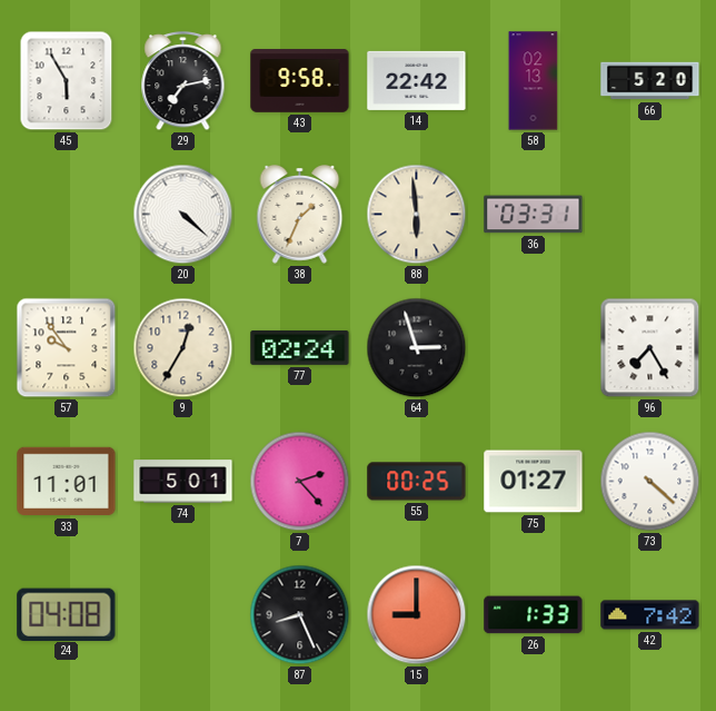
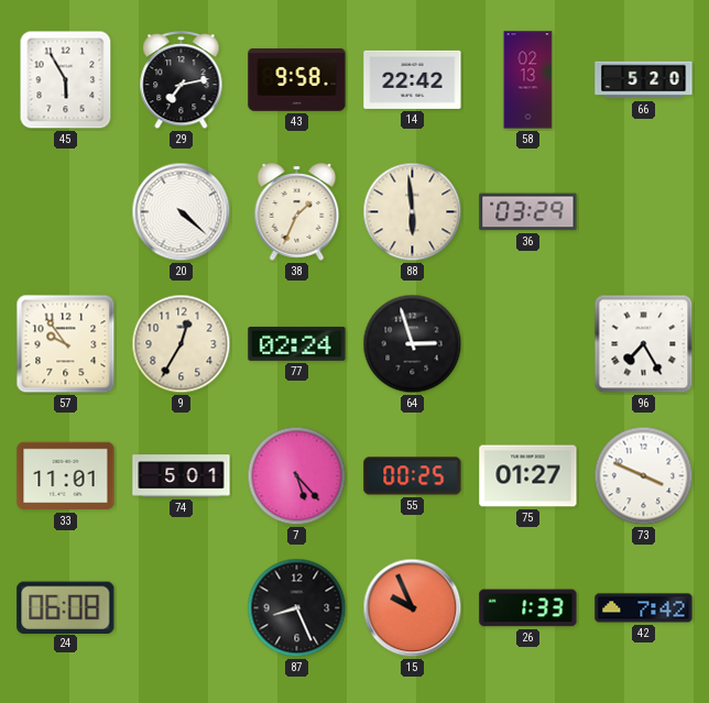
36: 03:31 -> 03:29 (528, 212)
7: 2:23 -> 5:23 (297, 476)
73: 4:22 -> 3:49 (644, 476)
24: 04:08 -> 06:08 (66, 607)
15: 9:00 -> 9:56 (413, 608)
